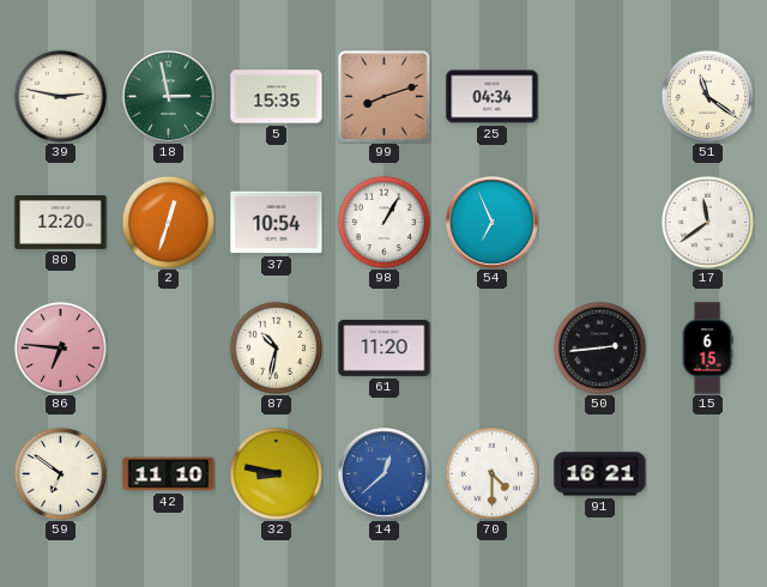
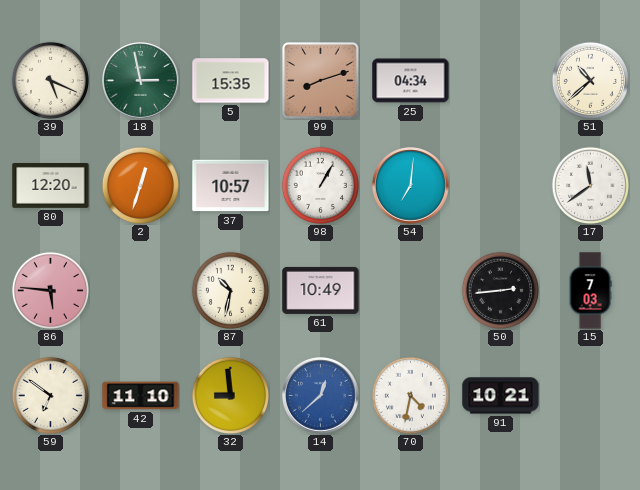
39: 2:47 -> 5:19 (50, 80)
51: 11:21 -> 10:38 (590, 80)
37: 10:54 -> 10:57 (231, 186)
54: 6:56 -> 7:01 (411, 186)
86: 6:46 -> 5:46 (50, 290)
61: 11:20 -> 10:49 (321, 290)
15: 6:15 -> 7:03 (590, 291)
32: 8:47 -> 8:59 (230, 395)
70: 4:30 -> 4:32 (410, 395)
91: 16:21 -> 10:21 (501, 396)
